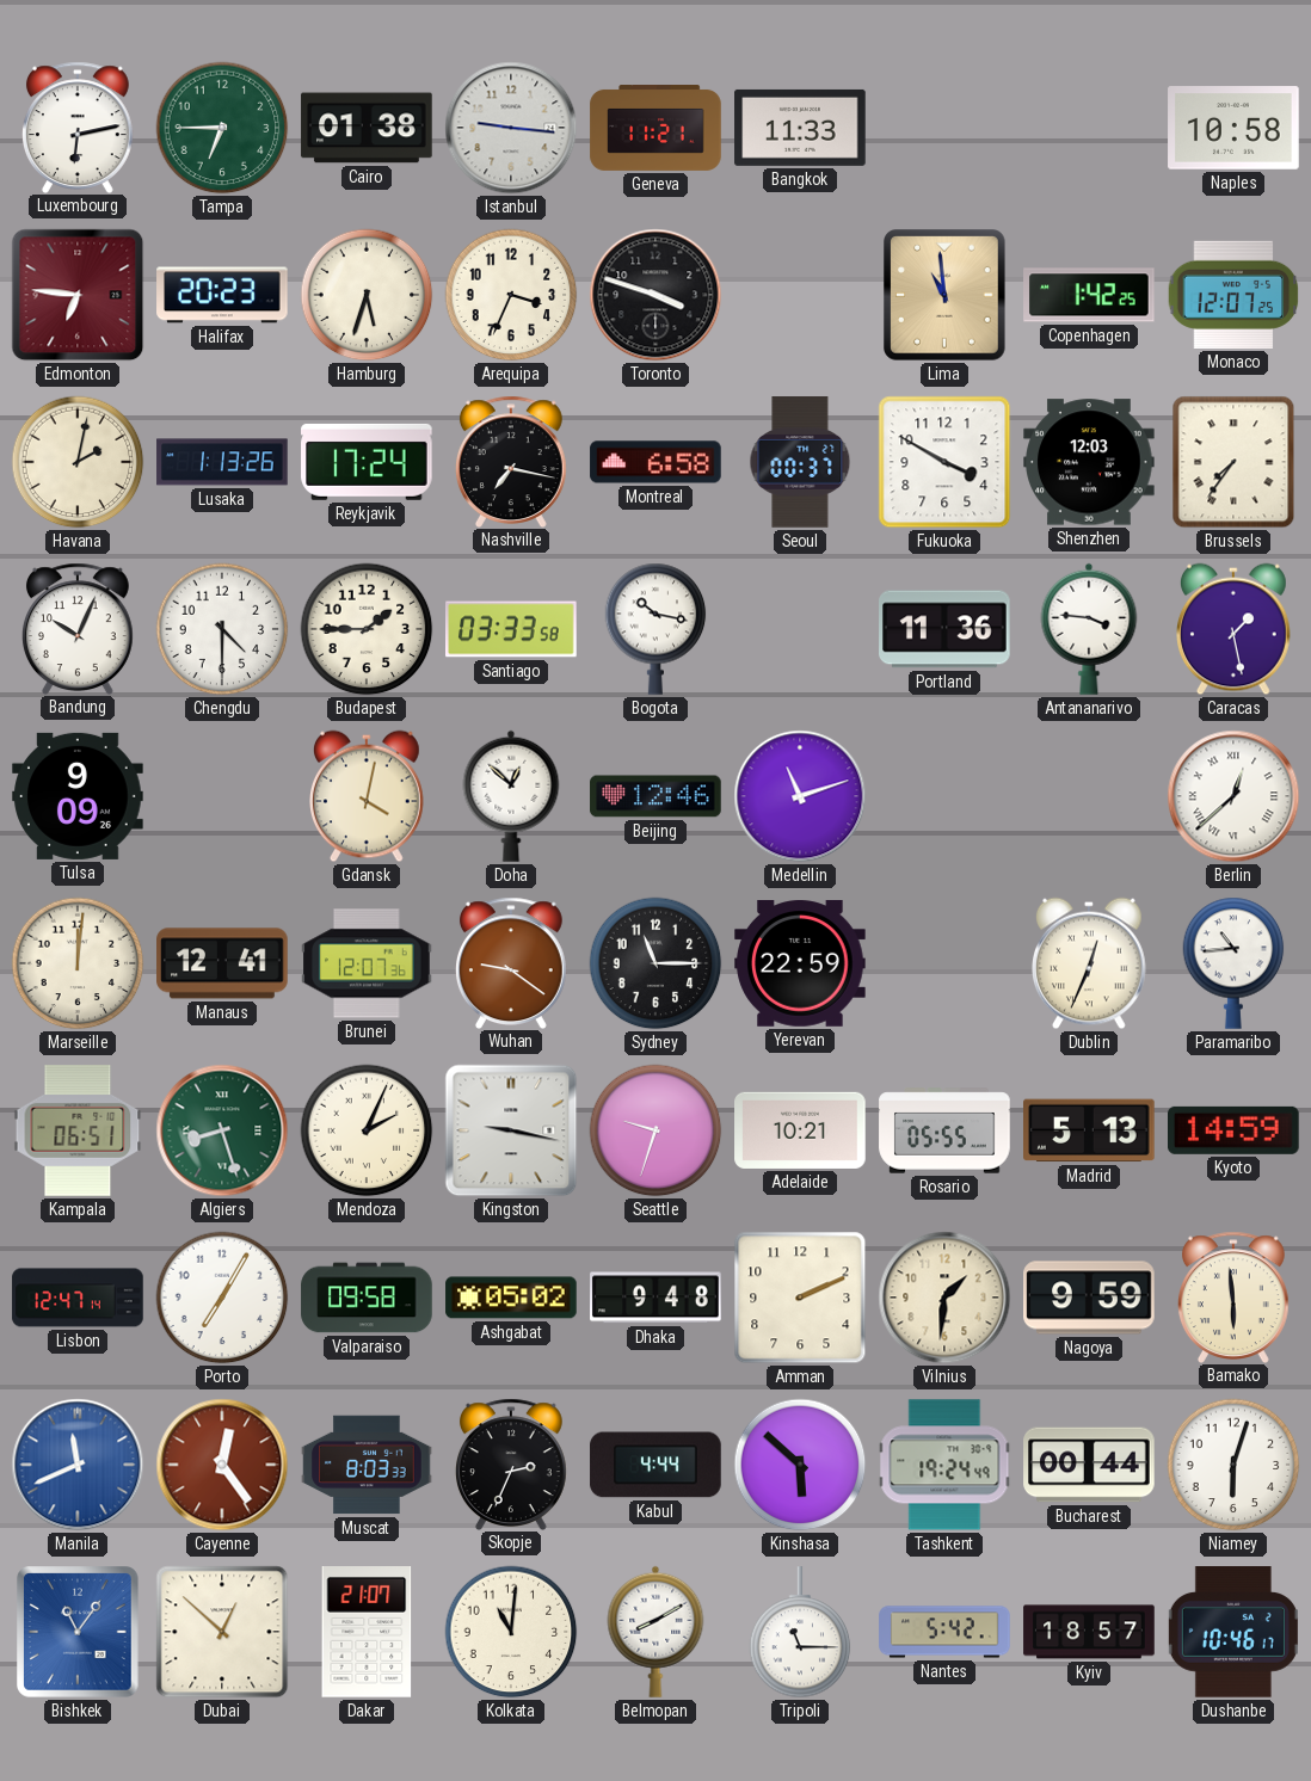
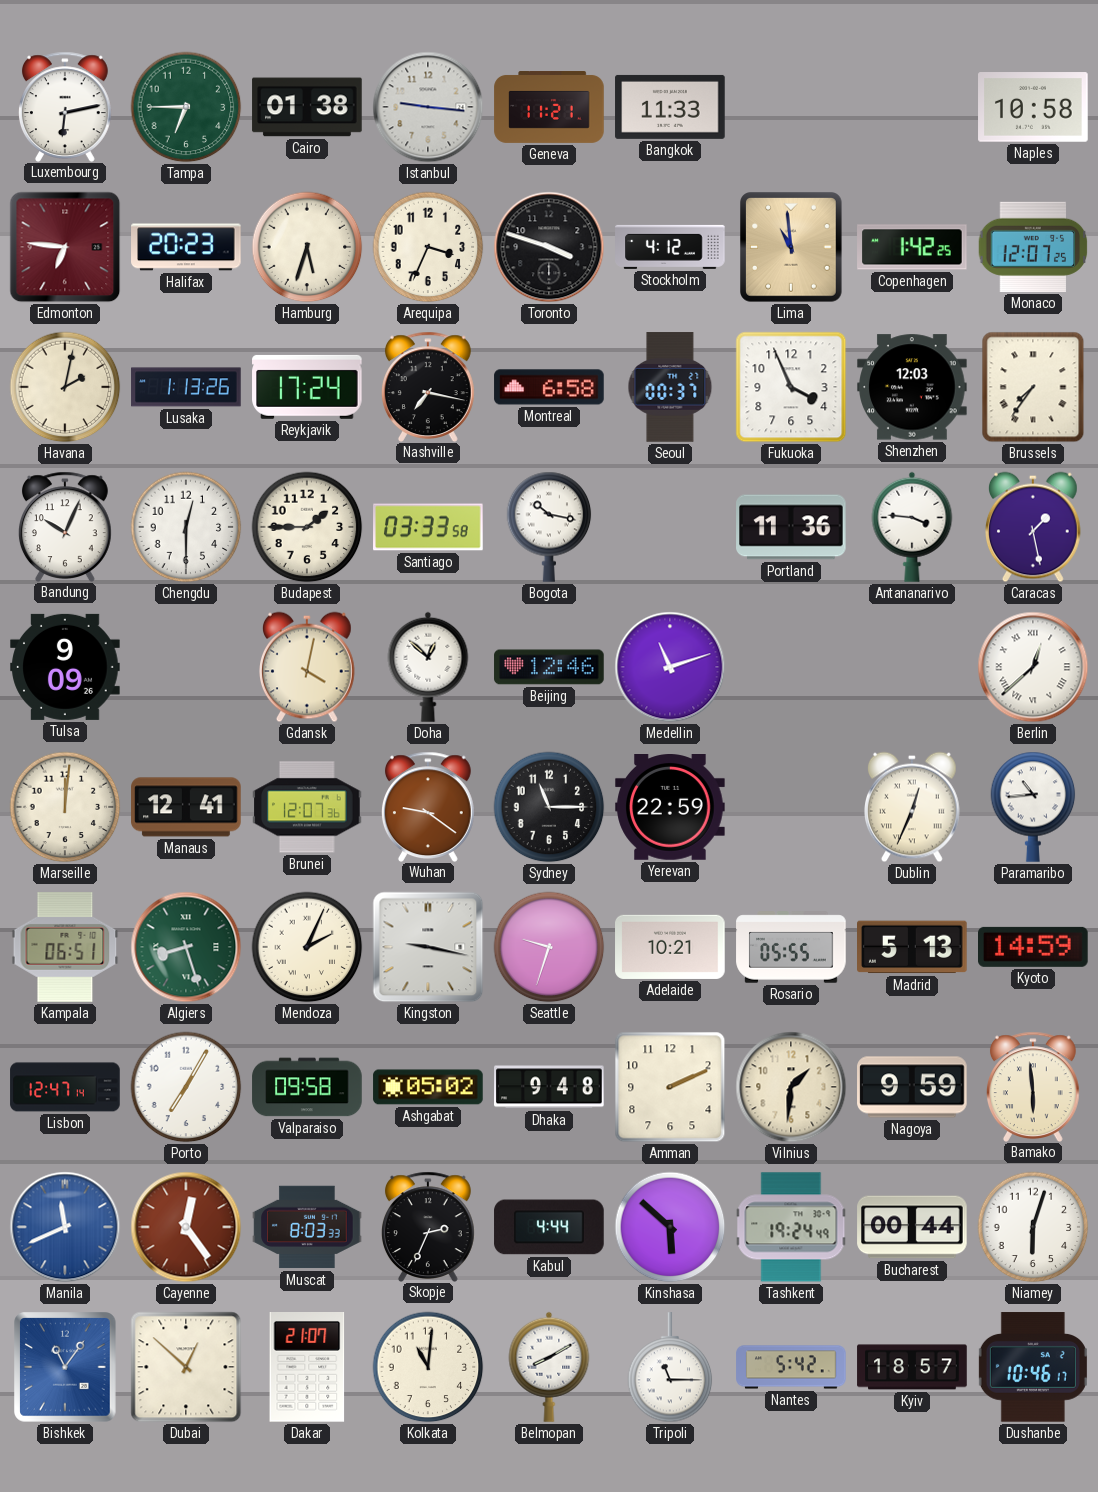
Stockholm: none -> 4:12 (670, 247)
Fukuoka: 3:50 -> 3:56 (791, 387)
Chengdu: 4:30 -> 12:30 (186, 527)
